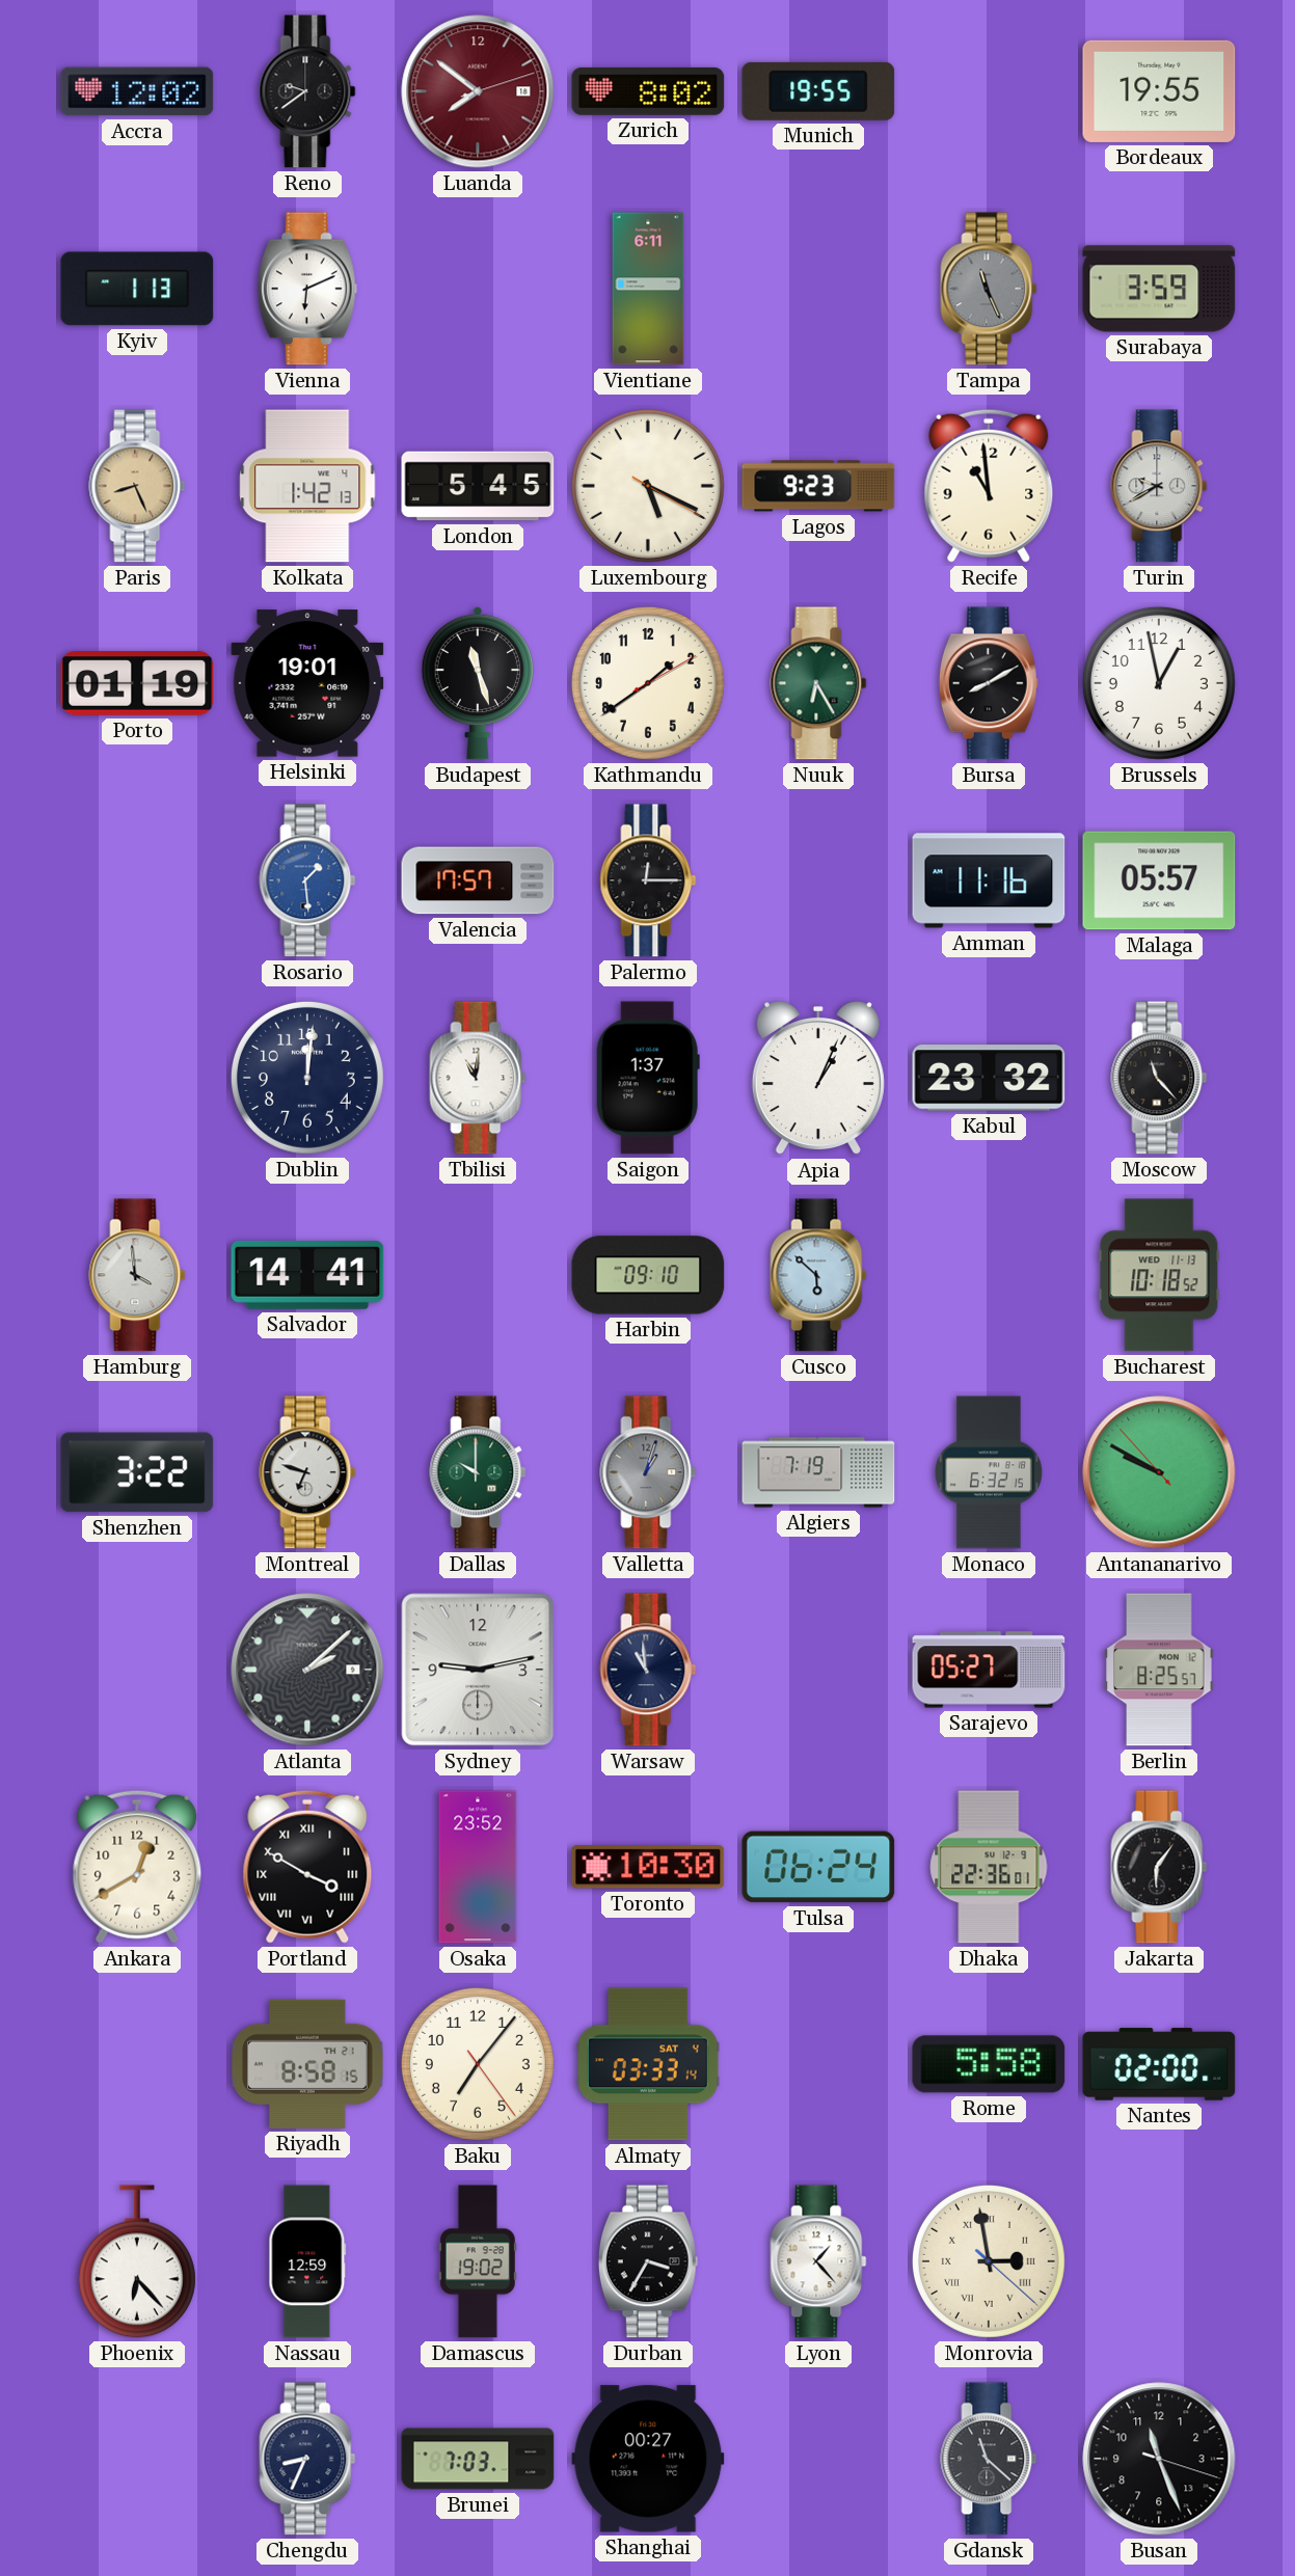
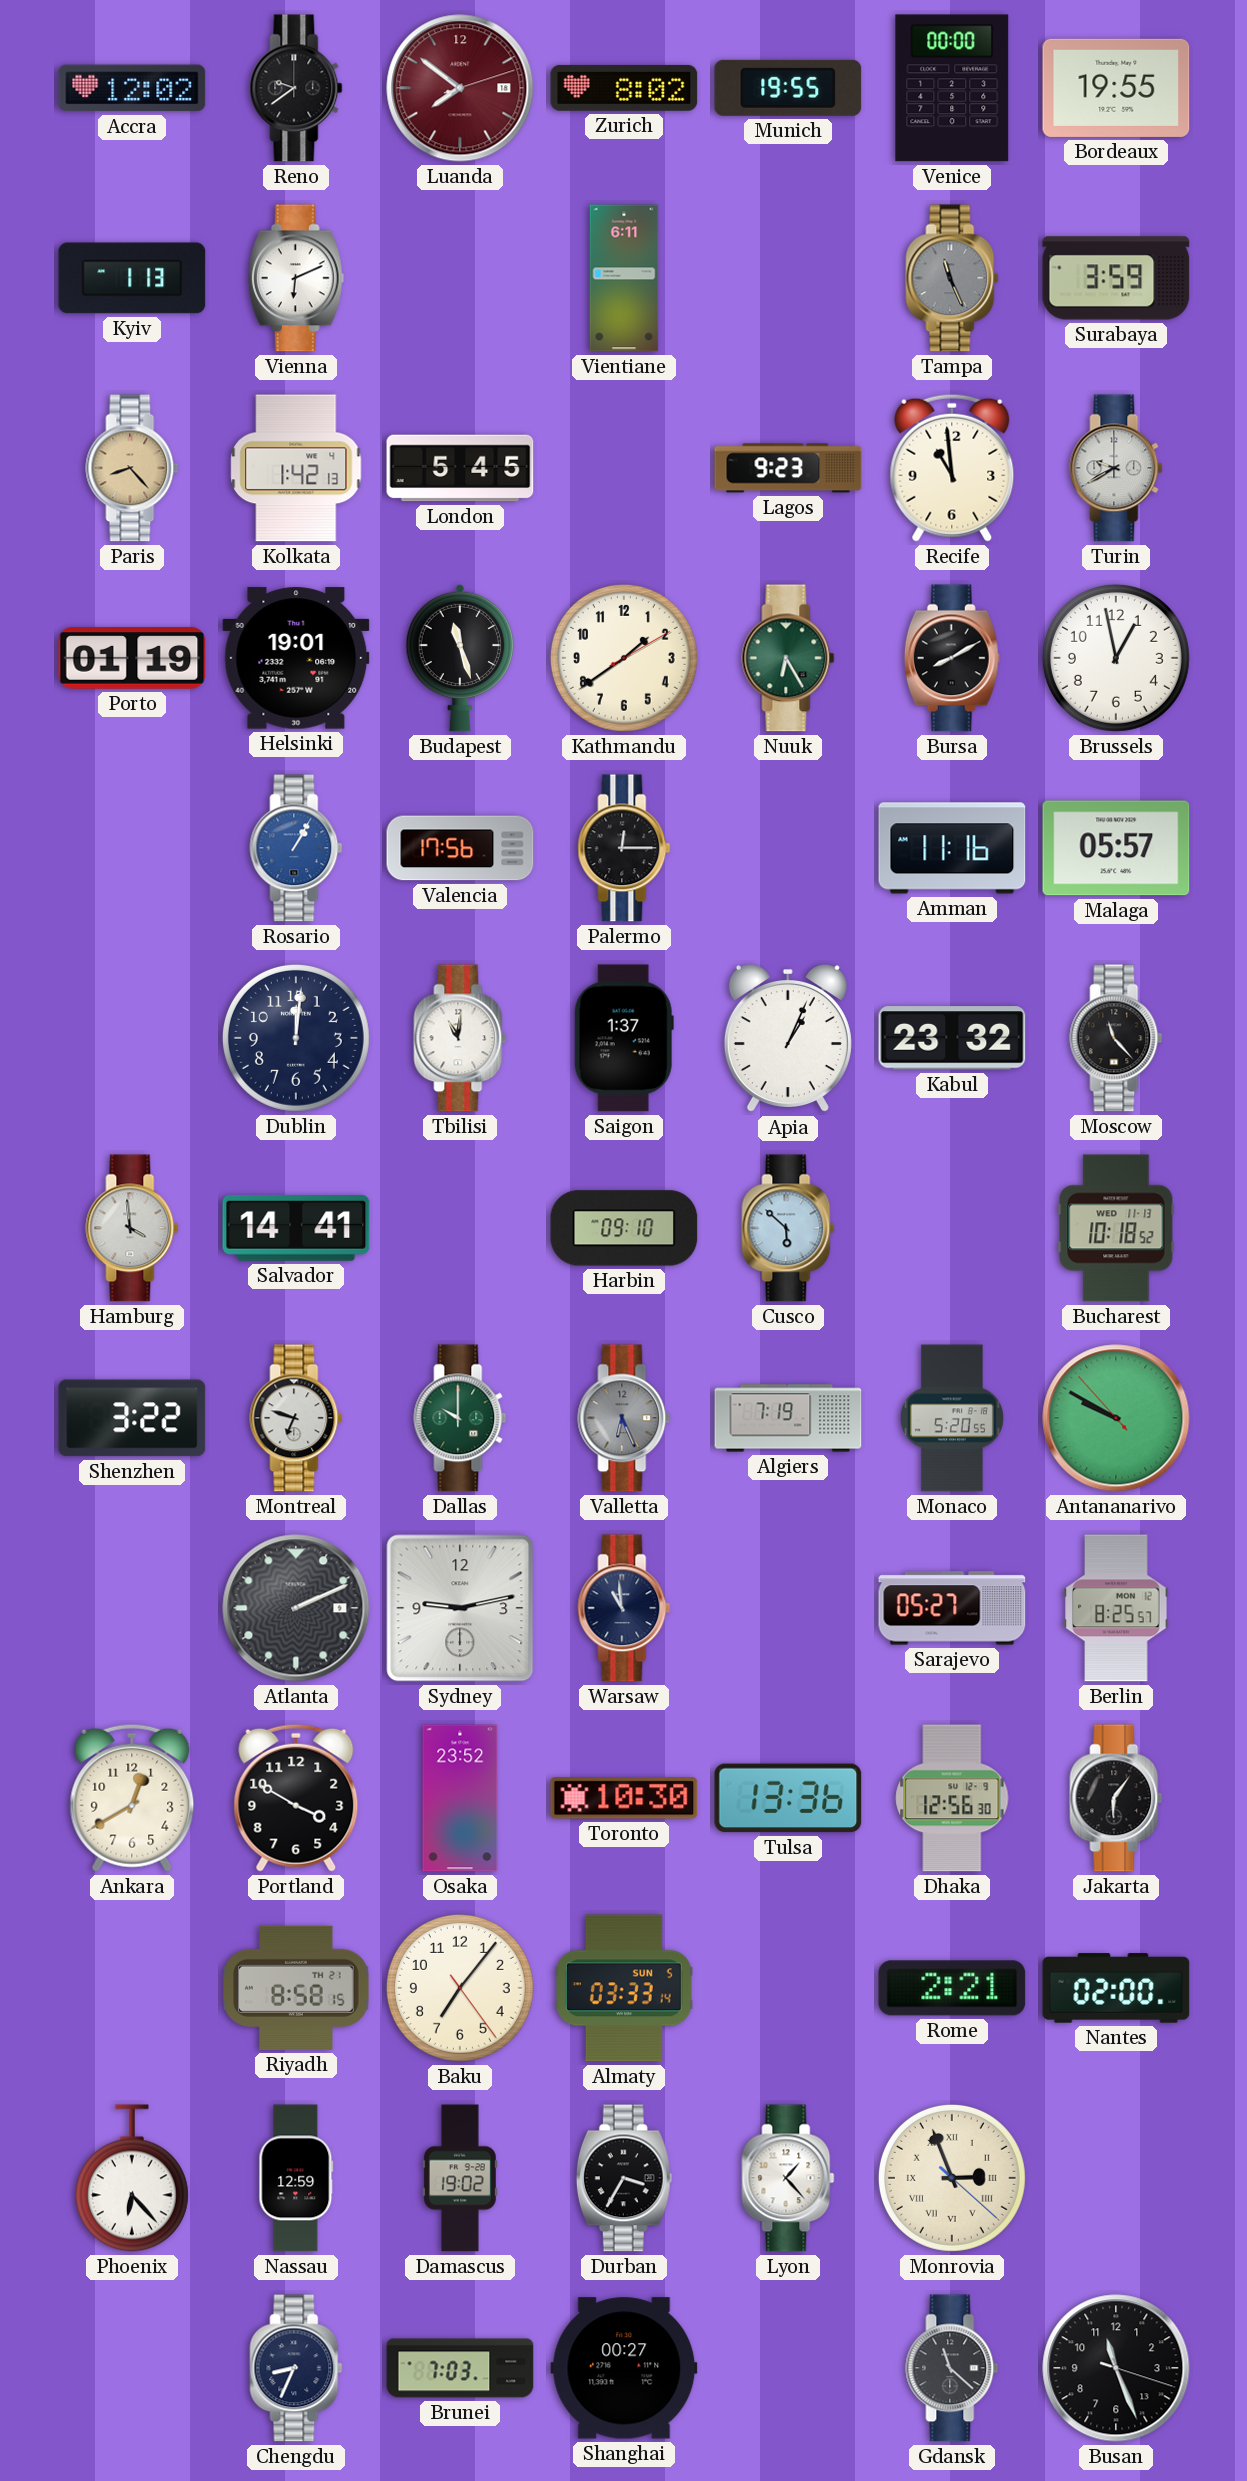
Venice: none -> 00:00 (952, 88)
Paris: 8:26 -> 8:23 (132, 468)
Luxembourg: 5:19 -> none (648, 486)
Rosario: 1:29 -> 1:05 (296, 848)
Valencia: 17:57 -> 17:56 (460, 848)
Valletta: 1:03 -> 6:26 (624, 1418)
Monaco: 6:32 -> 5:20 (952, 1418)
Atlanta: 2:08 -> 2:11 (296, 1608)
Portland numerals: Roman -> Arabic (296, 1798)
Tulsa: 06:24 -> 13:36 (788, 1798)
Dhaka: 22:36 -> 12:56 (952, 1798)
Almaty date: SAT 4 -> SUN 5 (625, 1988)
Rome: 5:58 -> 2:21 (952, 1988)
Monrovia: 2:58 -> 2:56 (952, 2178)
